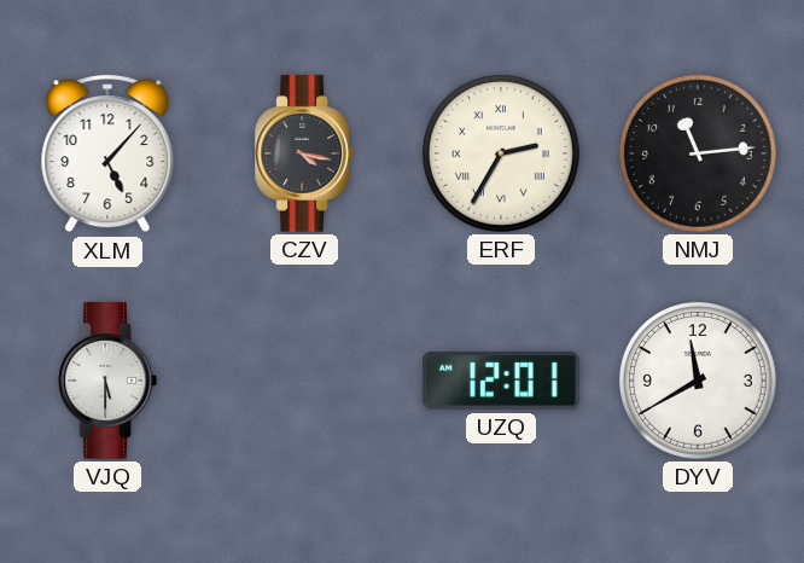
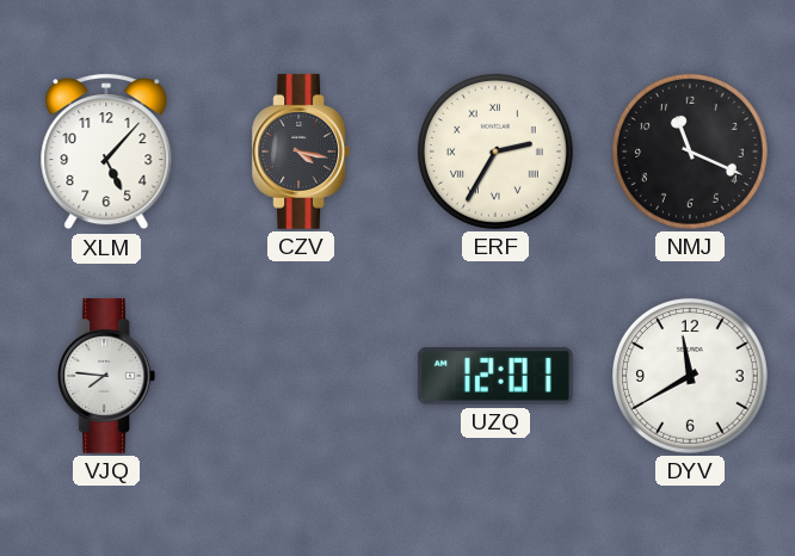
NMJ: 11:14 -> 11:19 (690, 152)
VJQ: 5:30 -> 7:46 (105, 376)
